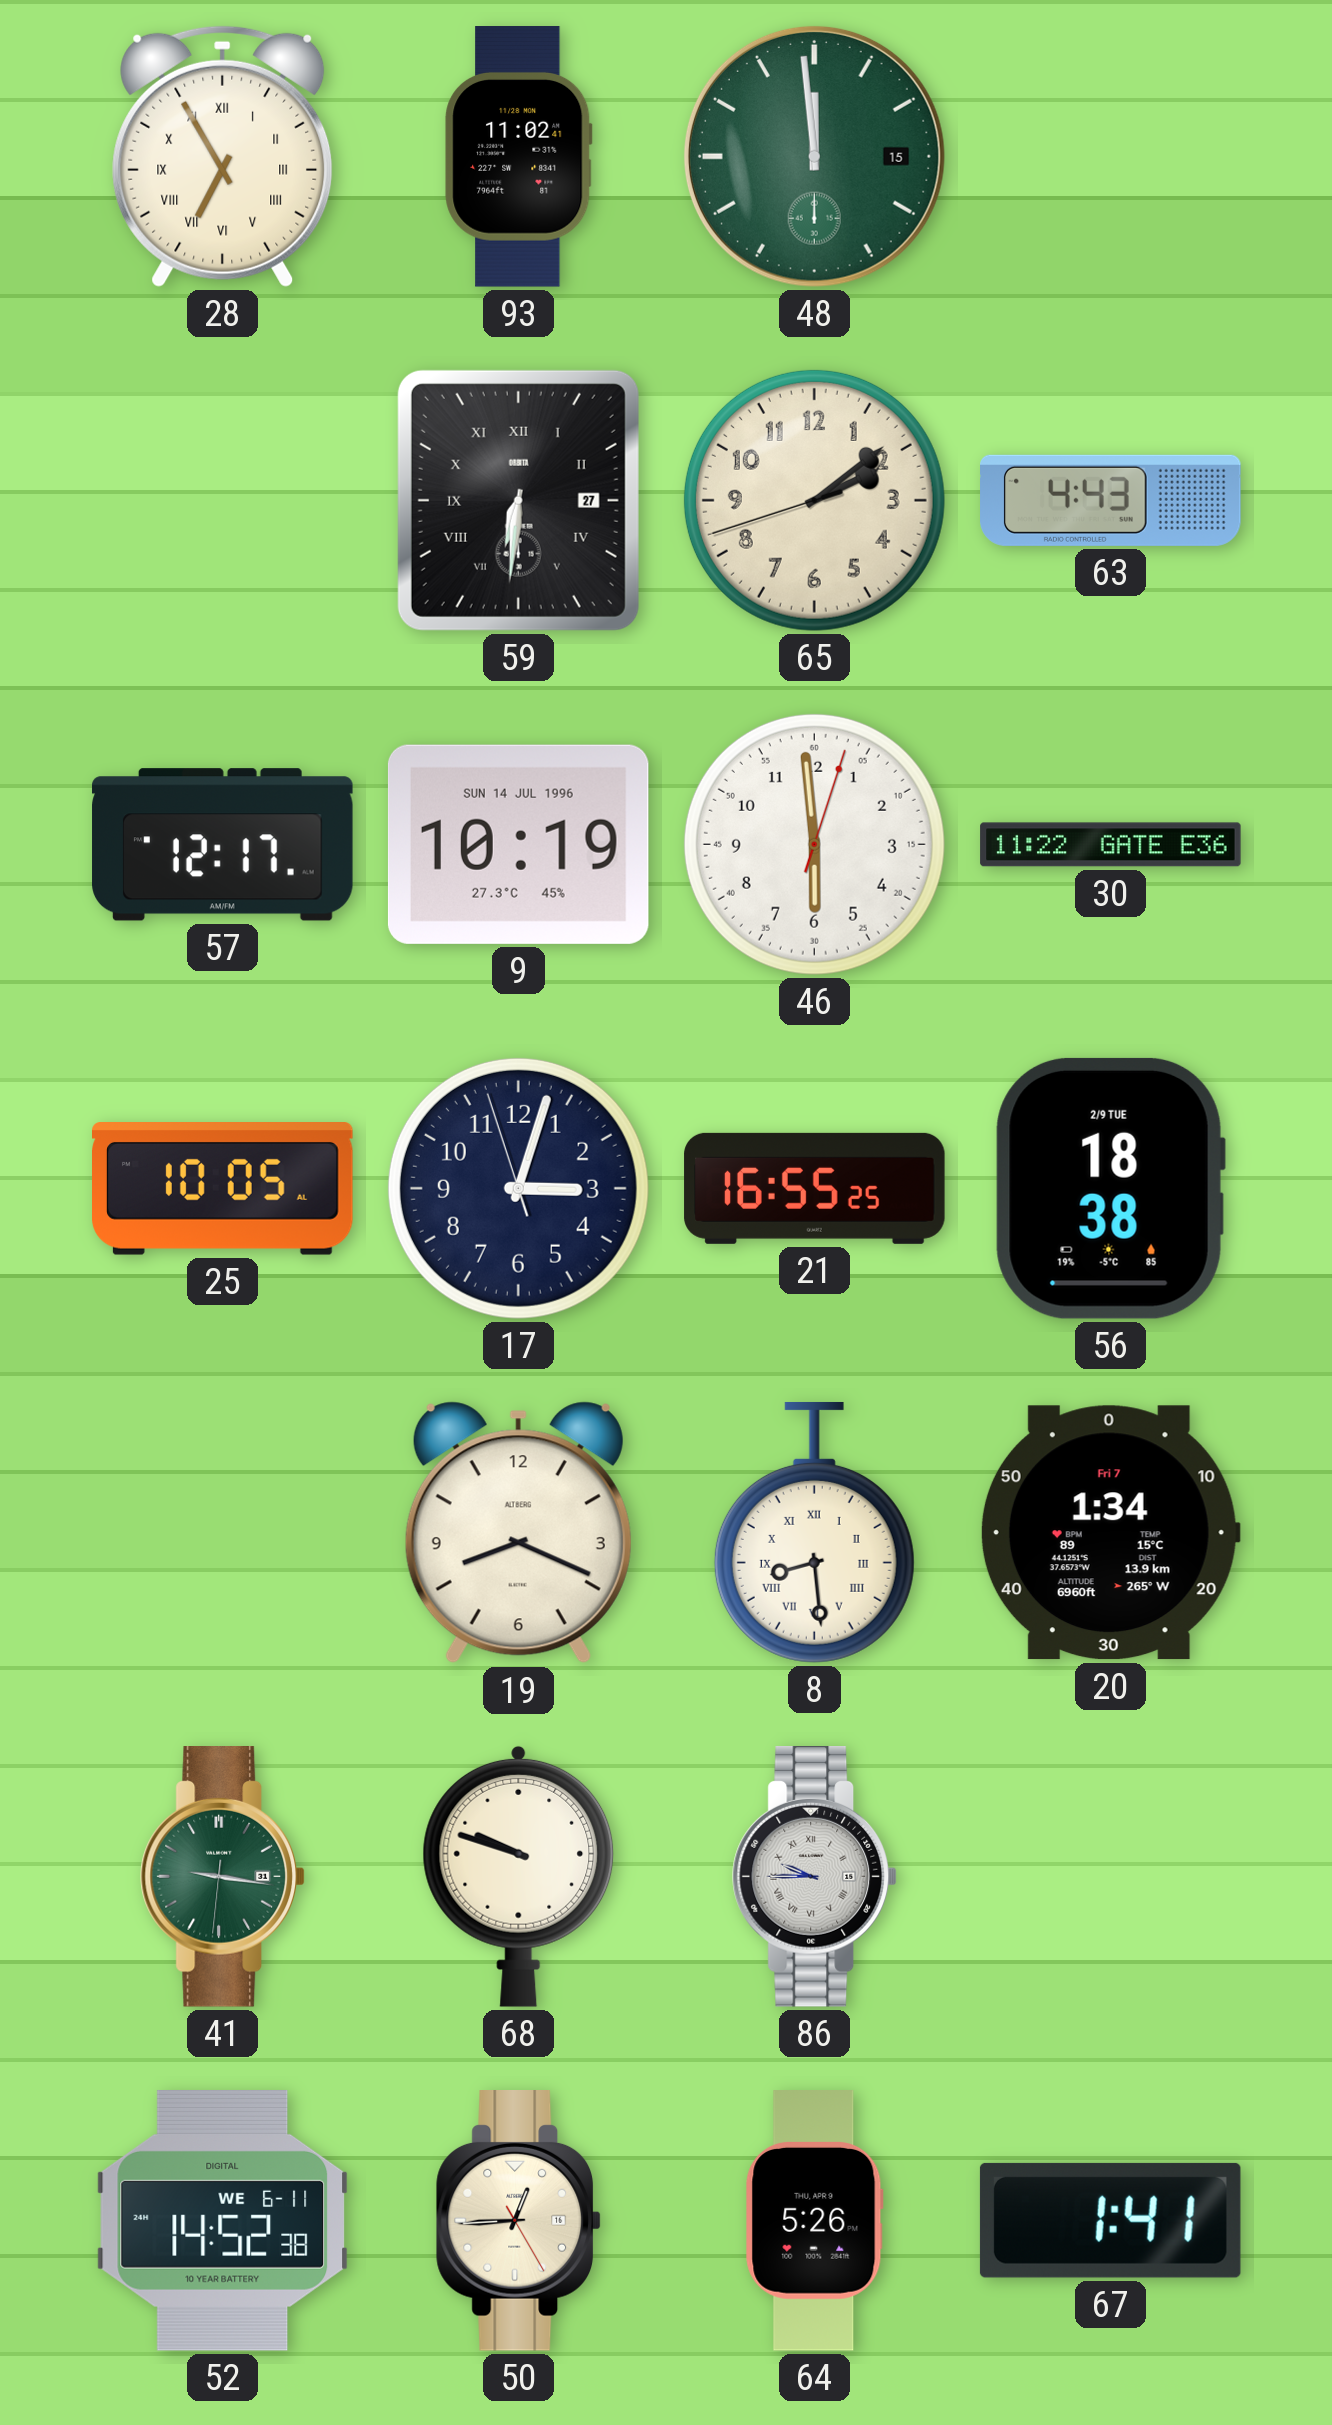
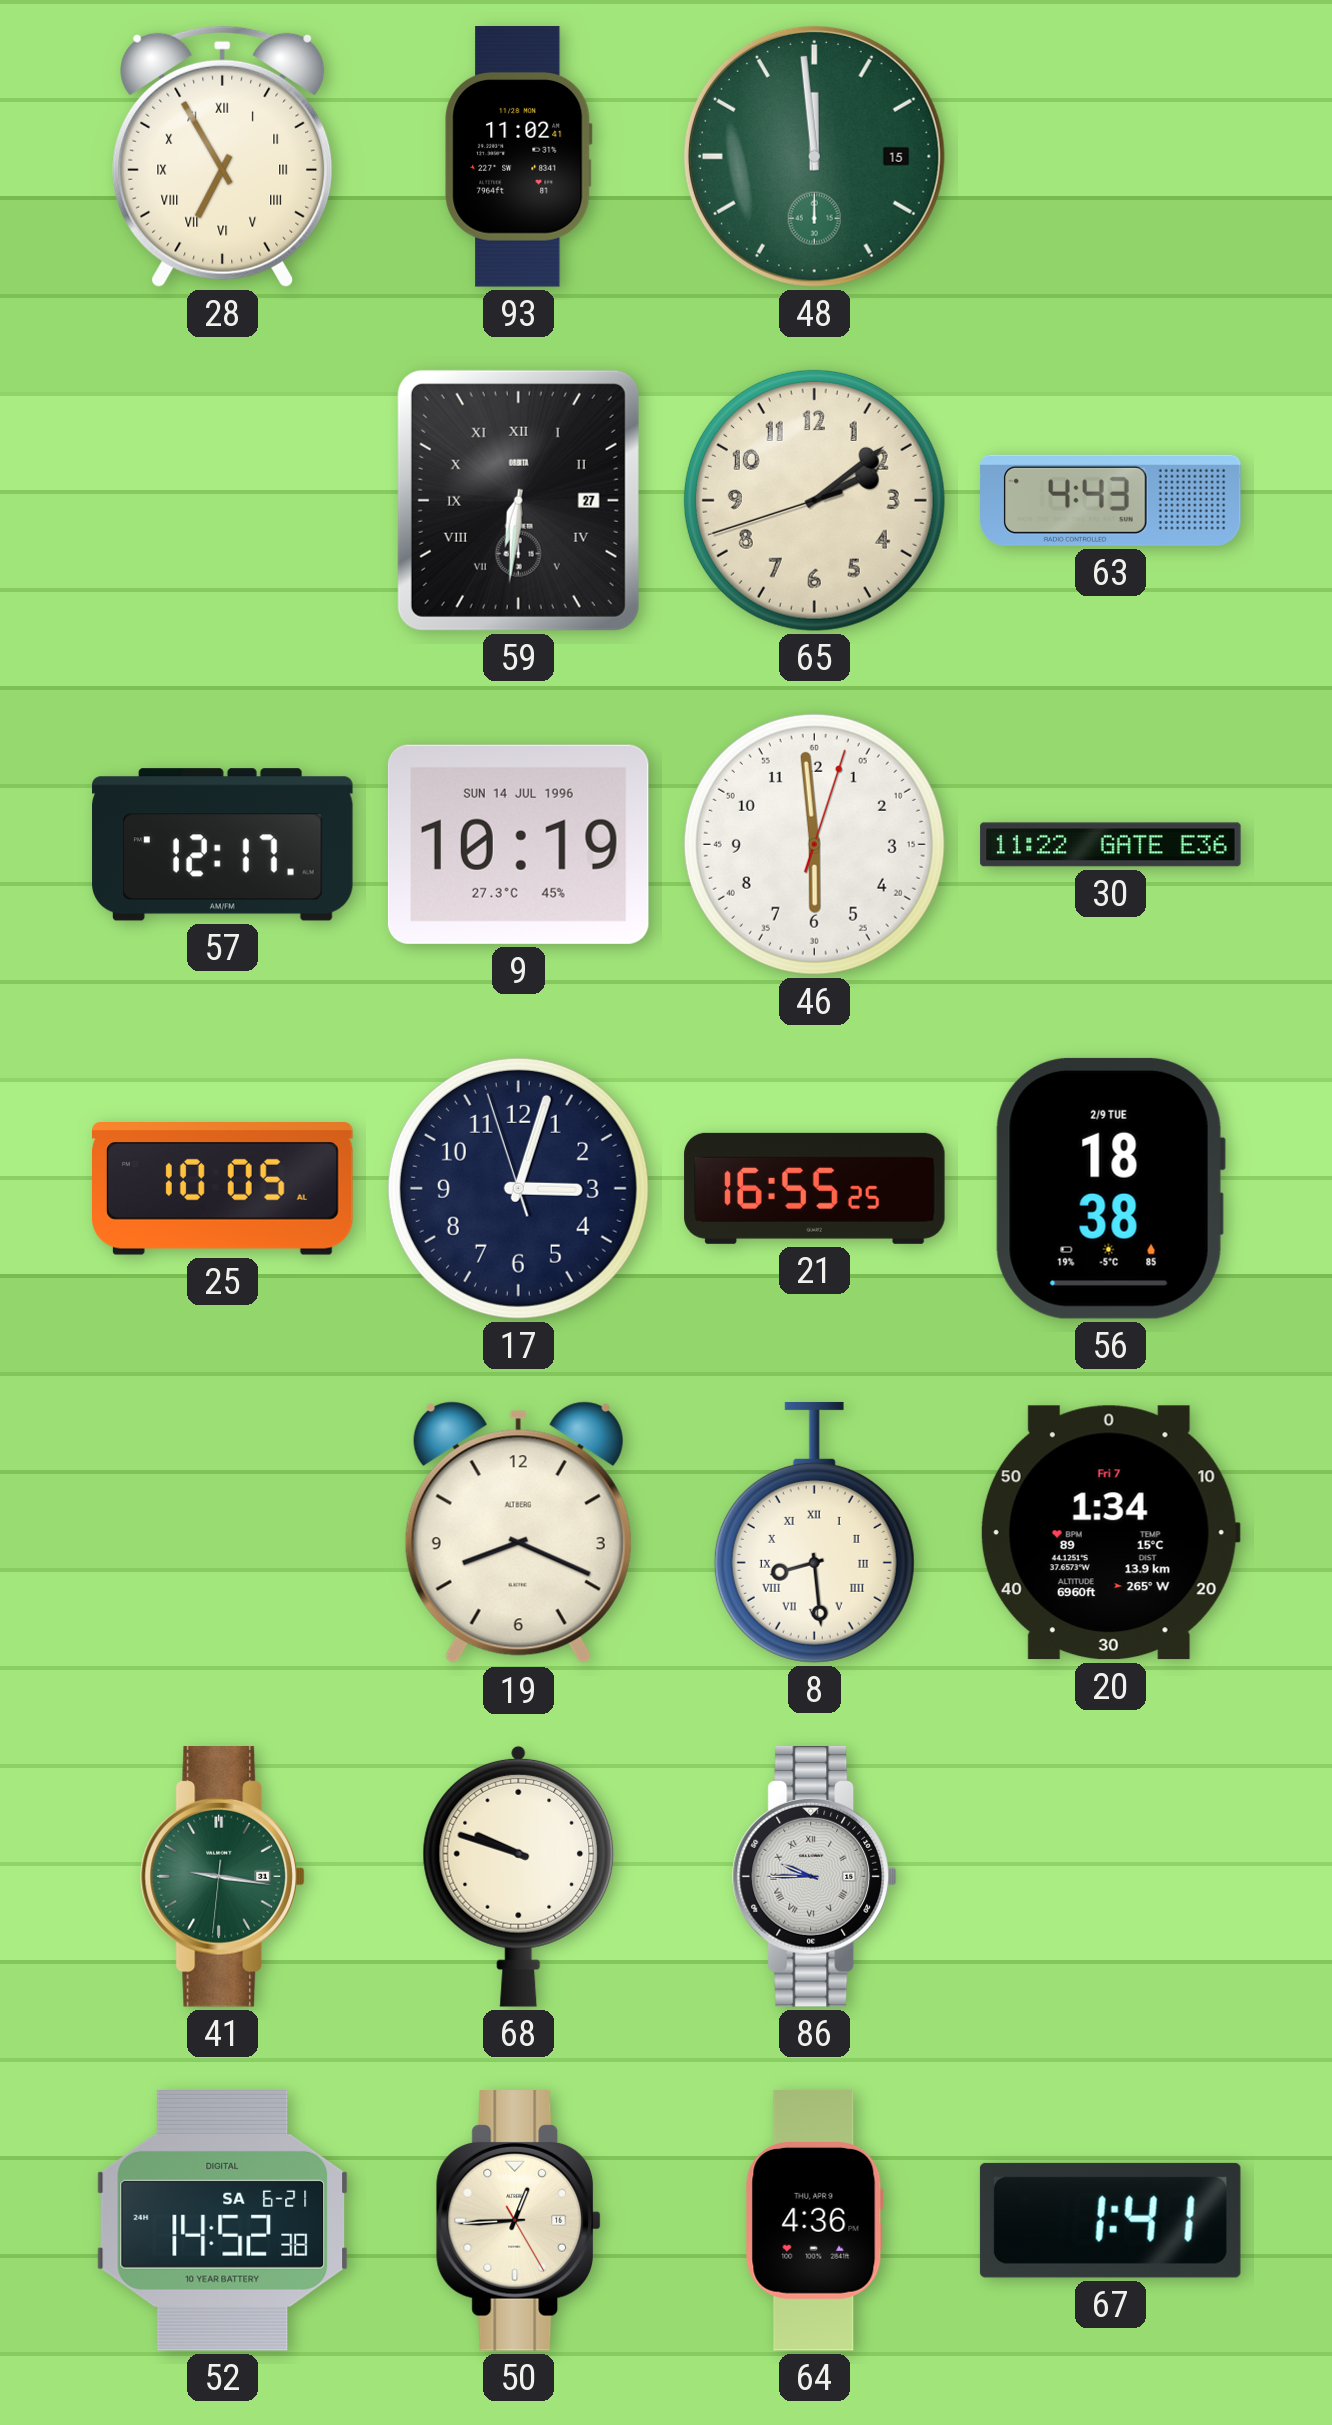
52 date: WE 6-11 -> SA 6-21 (223, 2220)
64: 5:26 -> 4:36 (814, 2221)
